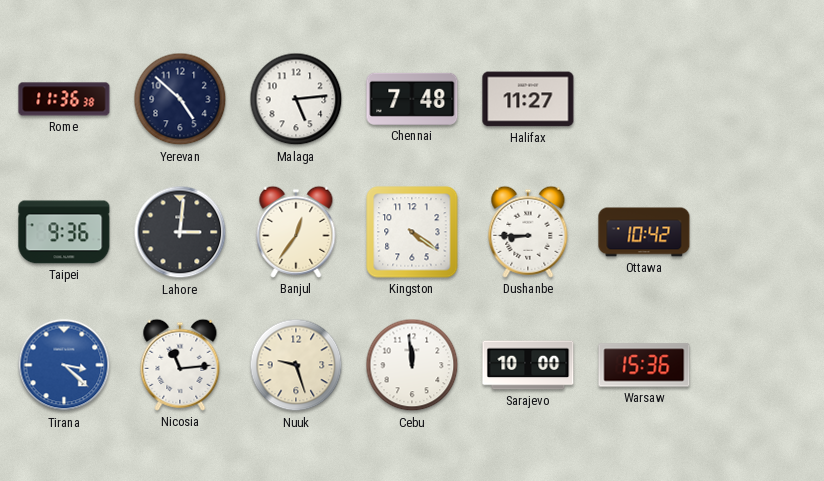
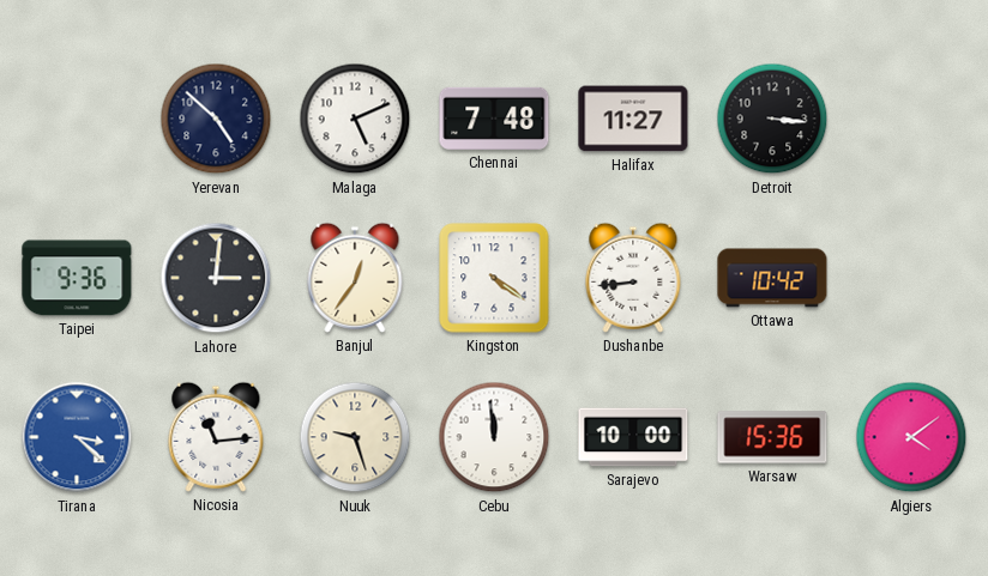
Rome: 11:36 -> none (64, 99)
Malaga: 5:14 -> 5:11 (355, 119)
Detroit: none -> 3:16 (772, 119)
Dushanbe: 8:45 -> 8:44 (633, 278)
Algiers: none -> 4:09 (911, 437)
